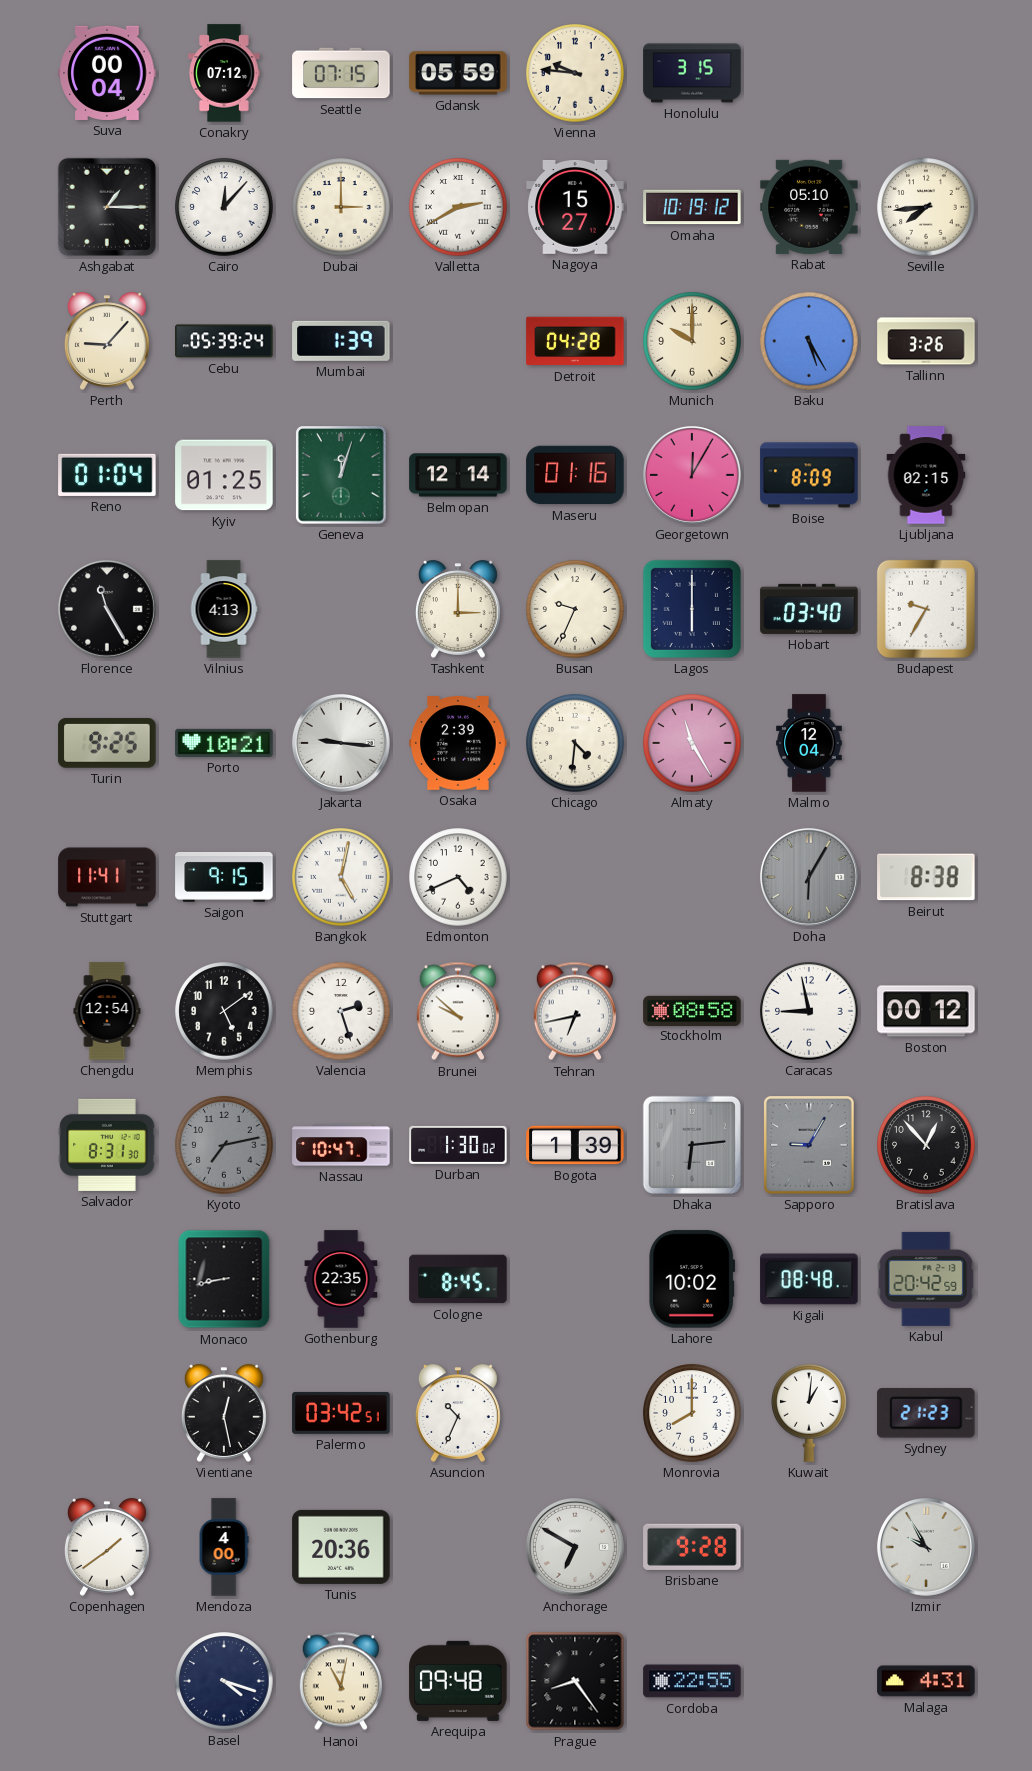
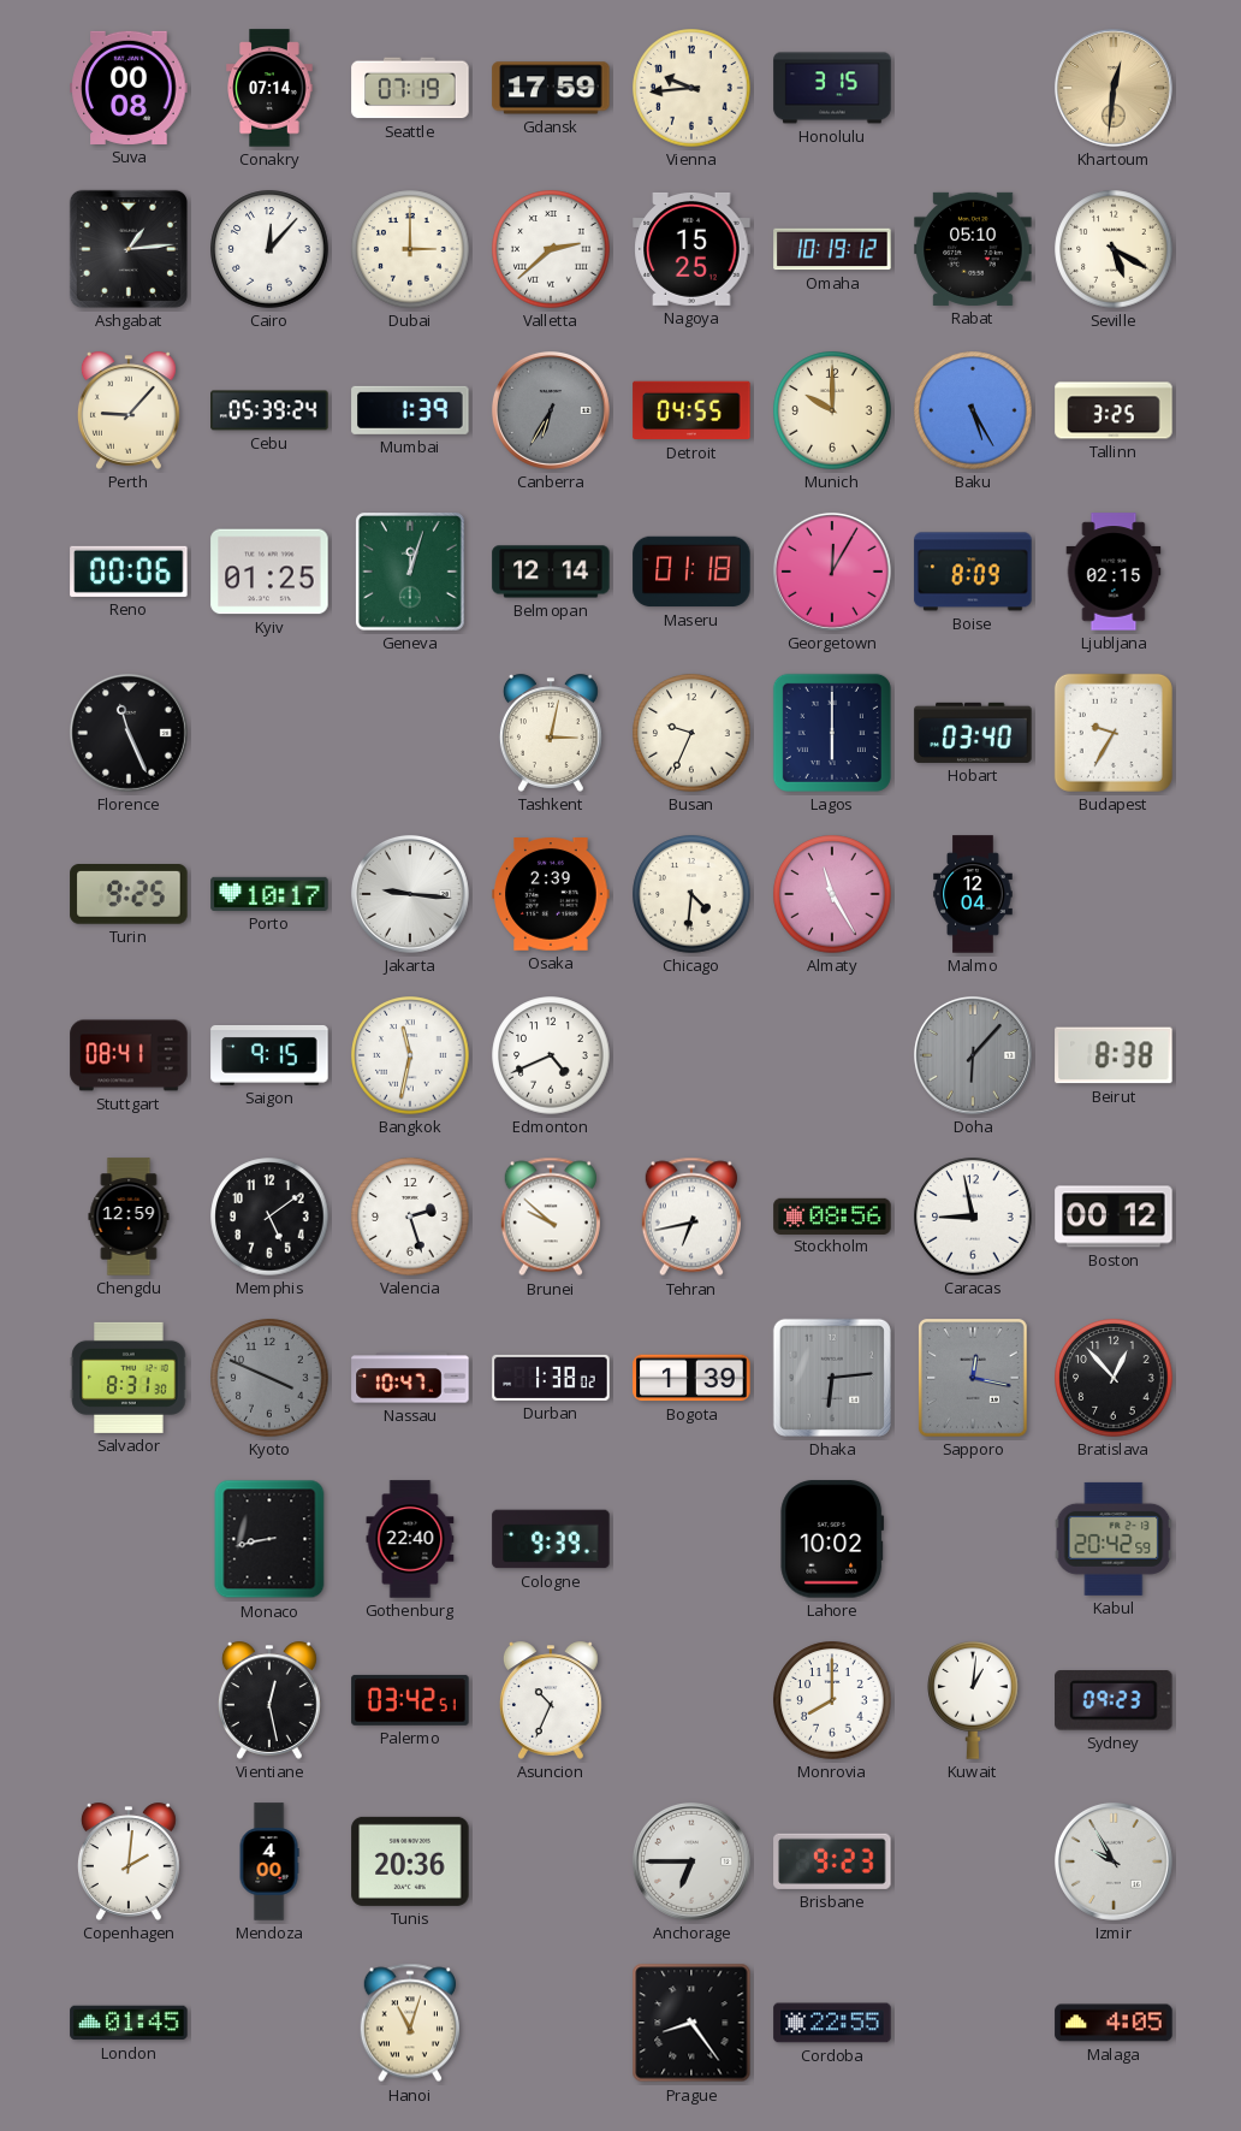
Suva: 00:04 -> 00:08 (129, 88)
Conakry: 07:12 -> 07:14 (269, 88)
Seattle: 07:15 -> 07:19 (410, 88)
Gdansk: 05:59 -> 17:59 (551, 88)
Vienna: 9:46 -> 9:44 (691, 88)
Khartoum: none -> 12:31 (1114, 88)
Ashgabat: 1:15 -> 1:14 (129, 249)
Valletta: 2:40 -> 2:38 (551, 249)
Nagoya: 15:27 -> 15:25 (691, 249)
Seville: 7:44 -> 5:20 (1114, 249)
Canberra: none -> 6:35 (551, 410)
Detroit: 04:28 -> 04:55 (691, 410)
Tallinn: 3:26 -> 3:25 (1114, 410)
Reno: 01:04 -> 00:06 (129, 572)
Maseru: 01:16 -> 01:18 (691, 572)
Florence: 11:25 -> 11:26 (129, 733)
Vilnius: 4:13 -> none (224, 609)
Tashkent: 3:00 -> 3:02 (551, 733)
Porto: 10:21 -> 10:17 (269, 894)
Stuttgart: 11:41 -> 08:41 (129, 1055)
Bangkok: 5:02 -> 11:32 (410, 1055)
Doha: 6:05 -> 6:07 (973, 1055)
Chengdu: 12:54 -> 12:59 (129, 1217)
Stockholm: 08:58 -> 08:56 (832, 1215)
Kyoto: 7:13 -> 3:49 (269, 1378)
Durban: 1:30 -> 1:38 (551, 1378)
Sapporo: 9:05 -> 12:17 (974, 1379)
Gothenburg: 22:35 -> 22:40 (410, 1539)
Cologne: 8:45 -> 9:39 (551, 1539)
Kigali: 08:48 -> none (809, 1279)
Sydney: 21:23 -> 09:23 (1114, 1700)
Copenhagen: 1:39 -> 2:01 (129, 1861)
Anchorage: 6:50 -> 6:45 (691, 1861)
Brisbane: 9:28 -> 9:23 (832, 1861)
London: none -> 01:45 (129, 2023)
Basel: 4:18 -> none (224, 1681)
Hanoi: 11:02 -> 11:03 (410, 2023)
Arequipa: 09:48 -> none (458, 1681)
Malaga: 4:31 -> 4:05 (1114, 2023)
